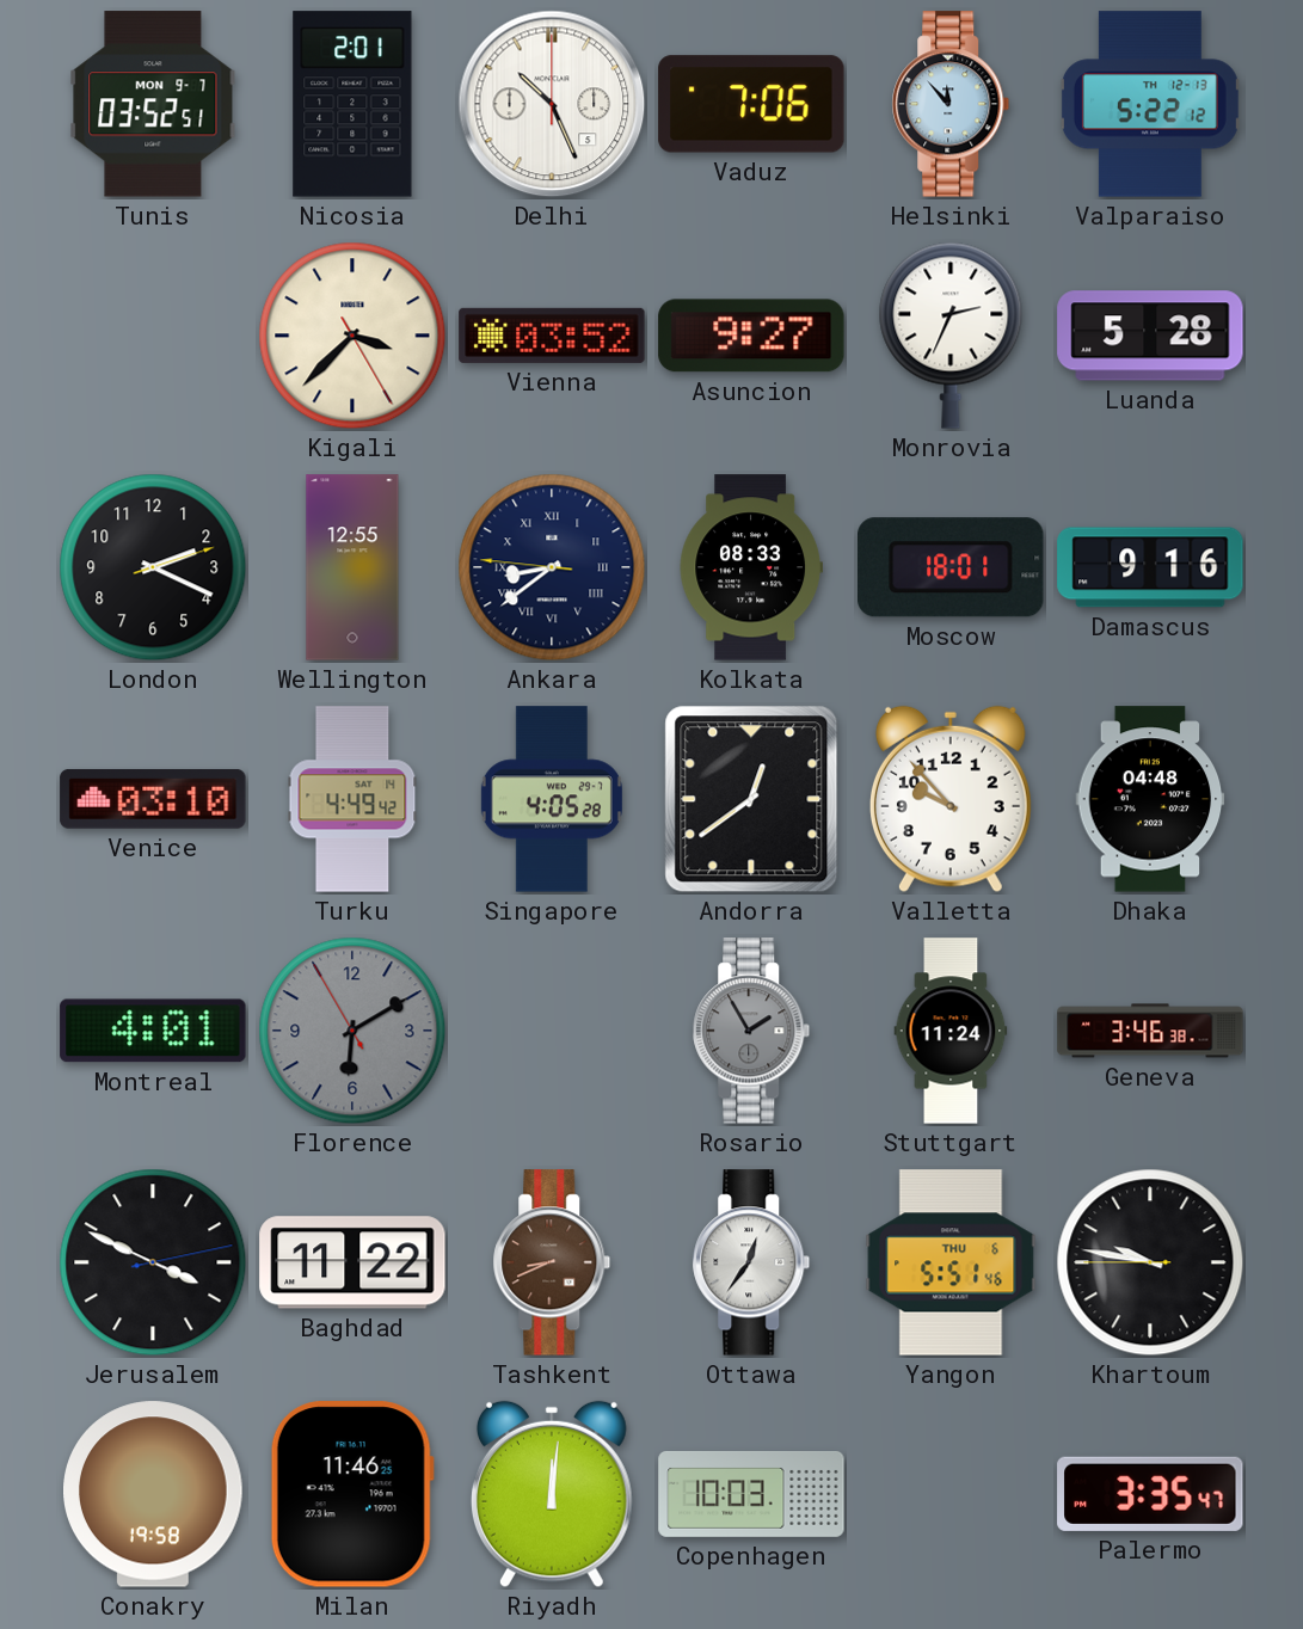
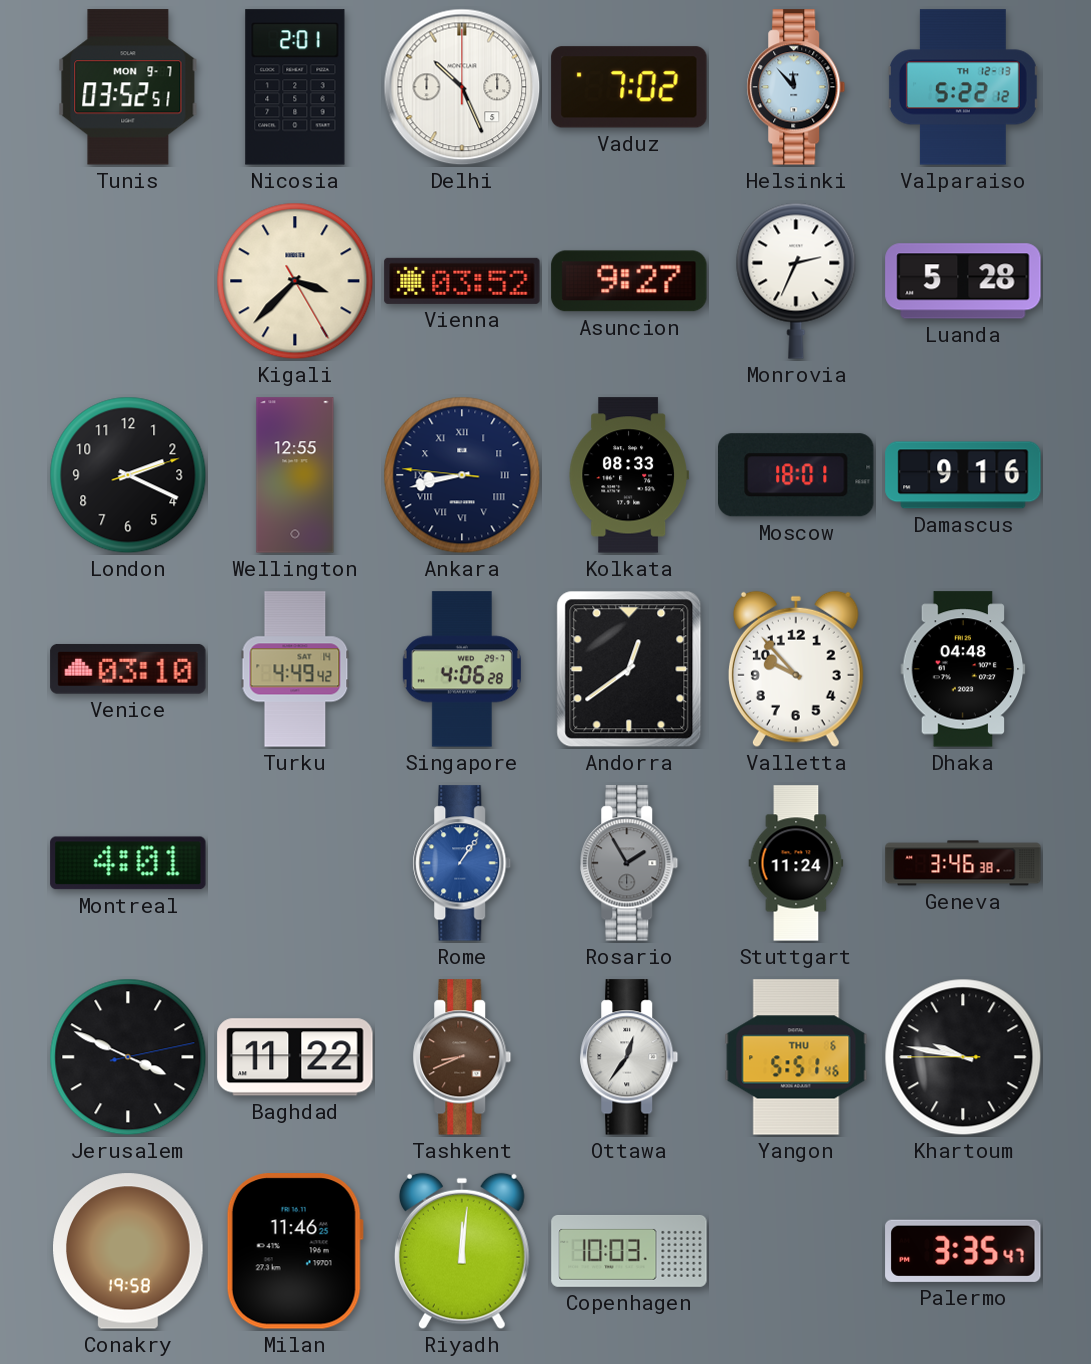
Vaduz: 7:06 -> 7:02 (629, 87)
Ankara: 8:38 -> 8:42 (462, 475)
Singapore: 4:05 -> 4:06 (462, 669)
Florence: 6:09 -> none (352, 1031)
Rome: none -> 1:06 (462, 863)
